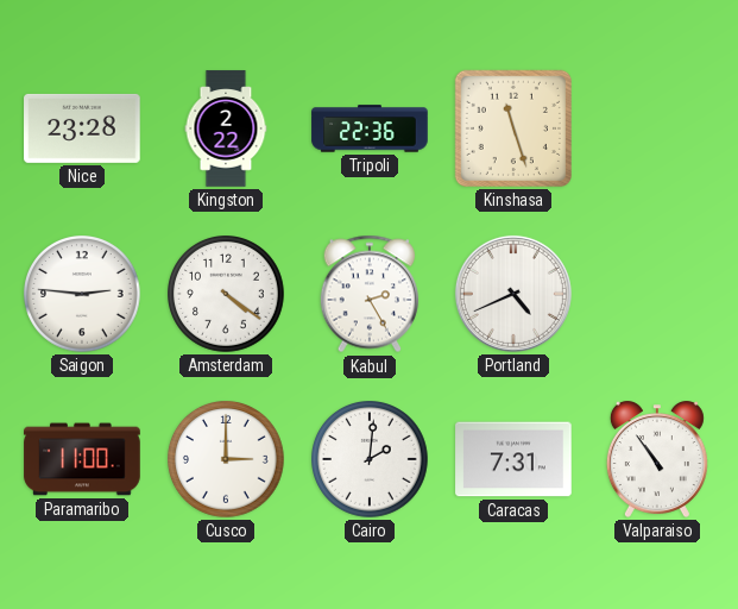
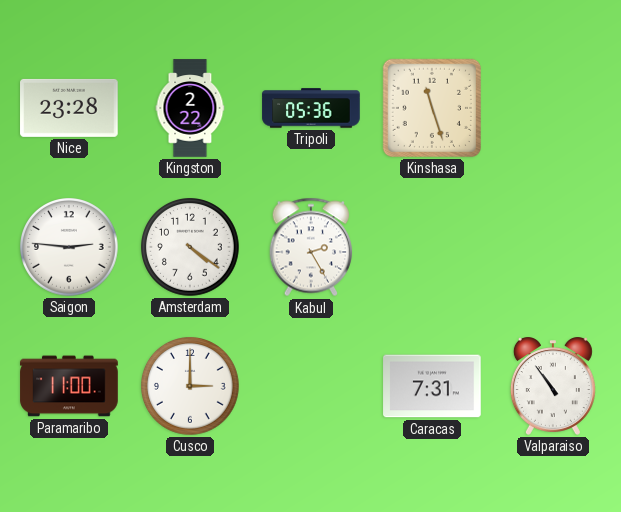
Tripoli: 22:36 -> 05:36 (311, 108)
Portland: 4:41 -> none (513, 294)
Cairo: 2:01 -> none (371, 460)
